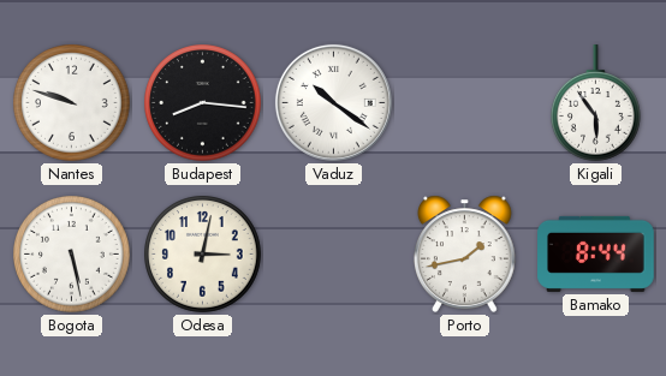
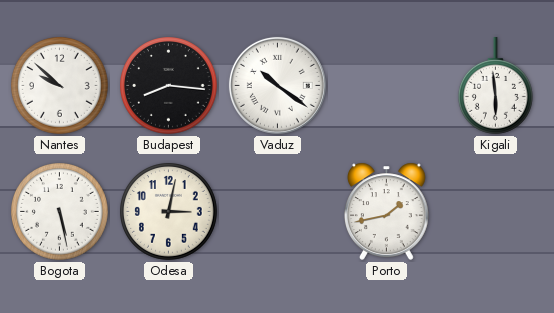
Nantes: 9:48 -> 9:52 (60, 86)
Kigali: 5:54 -> 5:59 (495, 86)
Bamako: 8:44 -> none (596, 253)
